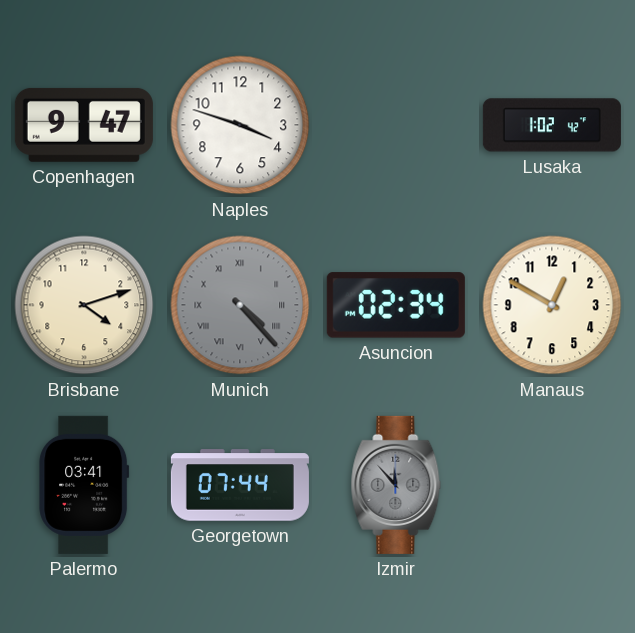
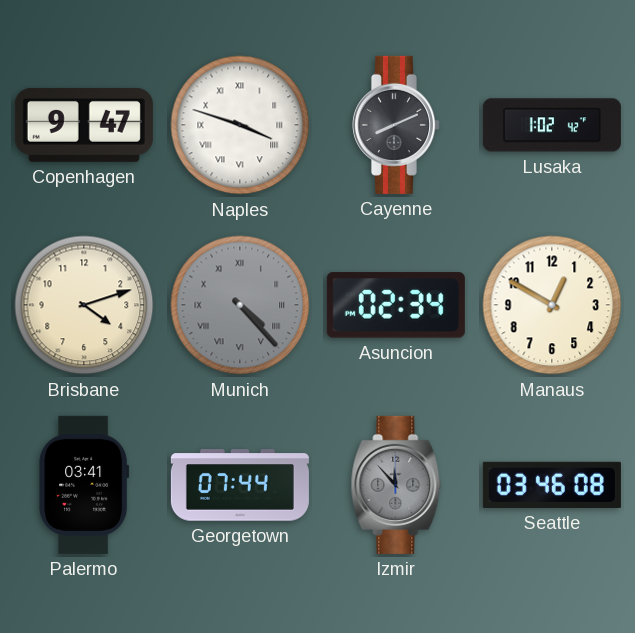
Naples numerals: Arabic -> Roman (240, 125)
Cayenne: none -> 8:11 (395, 125)
Seattle: none -> 03:46 (552, 485)
